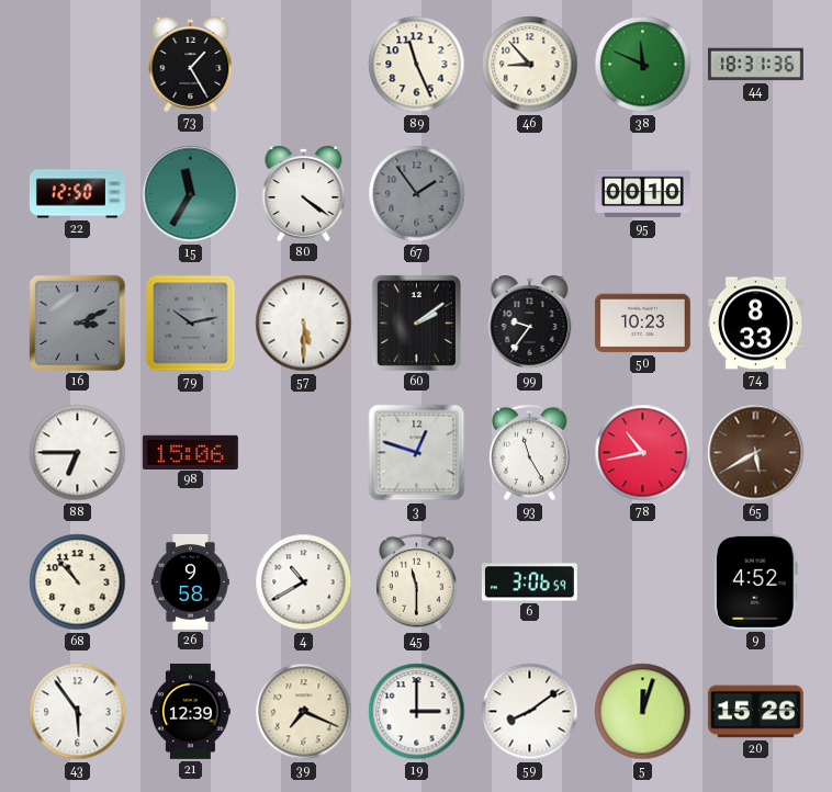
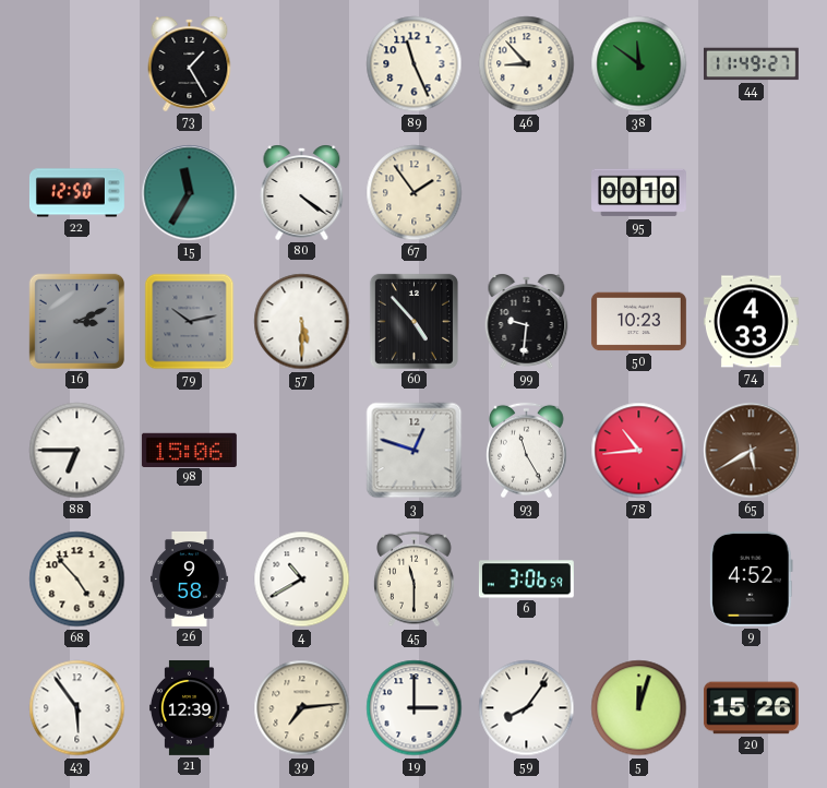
38: 11:49 -> 11:51 (639, 64)
44: 18:31 -> 11:49 (751, 64)
67 dial: grey -> cream (415, 193)
60: 2:09 -> 4:53 (413, 321)
99: 9:36 -> 9:31 (527, 321)
74: 8:33 -> 4:33 (751, 322)
78: 10:43 -> 10:44 (639, 451)
68: 10:53 -> 4:53 (77, 580)
39: 7:19 -> 7:14 (302, 708)
59: 8:09 -> 8:06 (527, 708)
